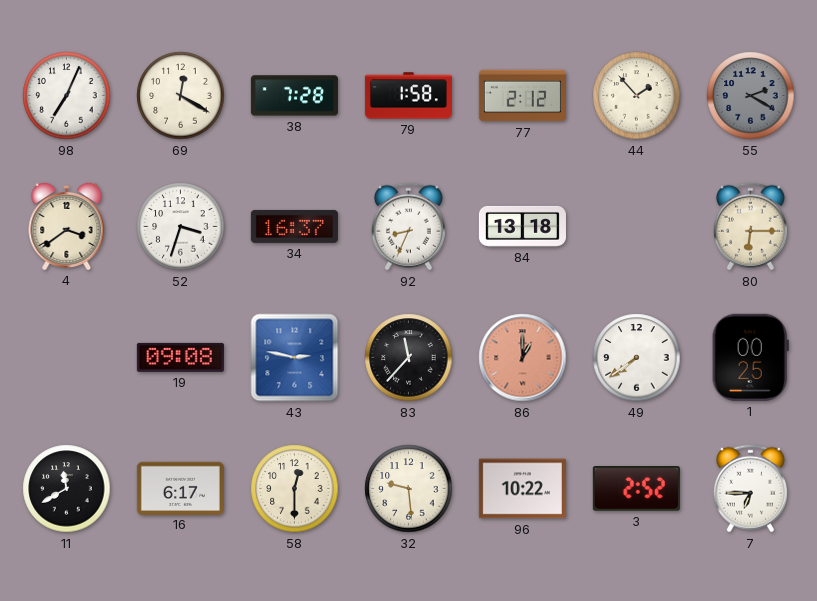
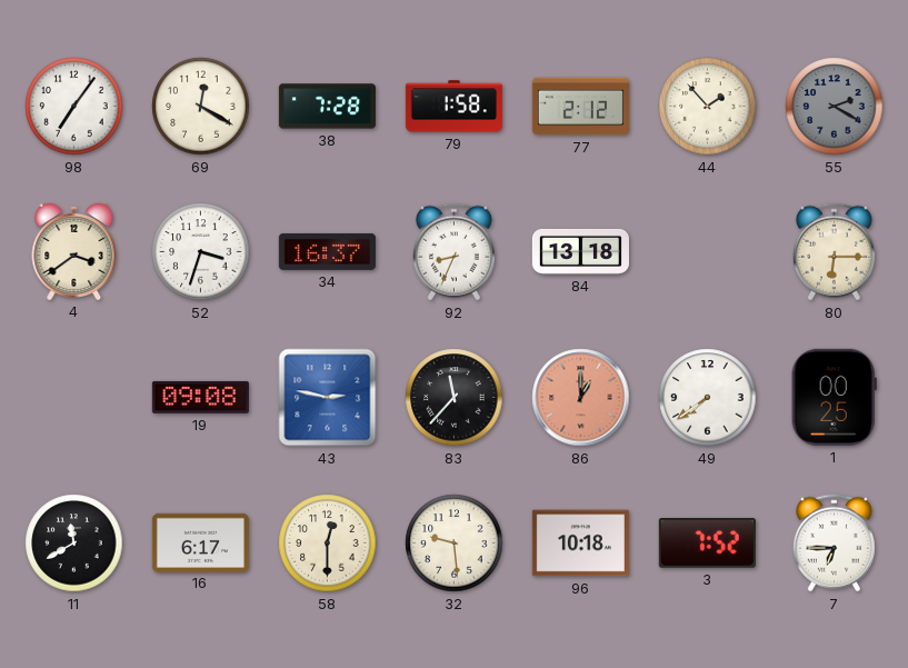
98: 7:04 -> 7:06 (74, 107)
96: 10:22 -> 10:18 (580, 544)
3: 2:52 -> 7:52 (707, 544)
